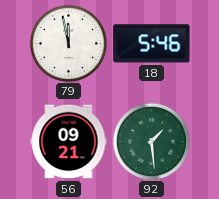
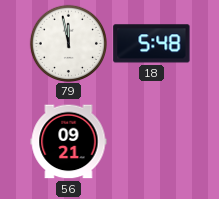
18: 5:46 -> 5:48 (152, 44)
92: 1:29 -> none (151, 141)
